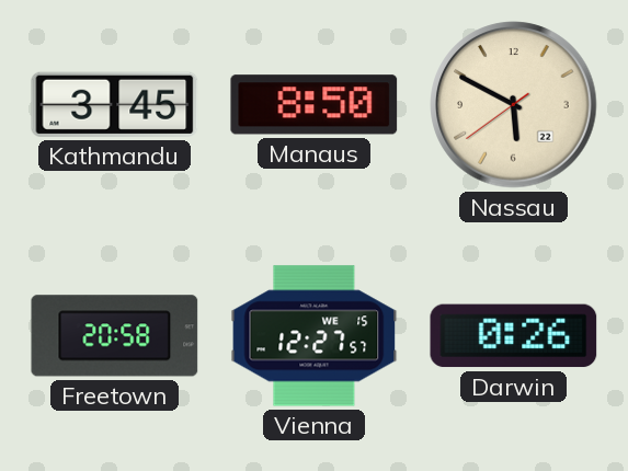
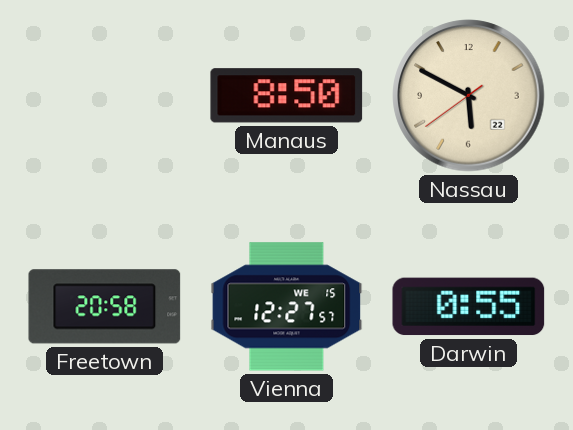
Kathmandu: 3:45 -> none (115, 104)
Darwin: 0:26 -> 0:55 (469, 307)
